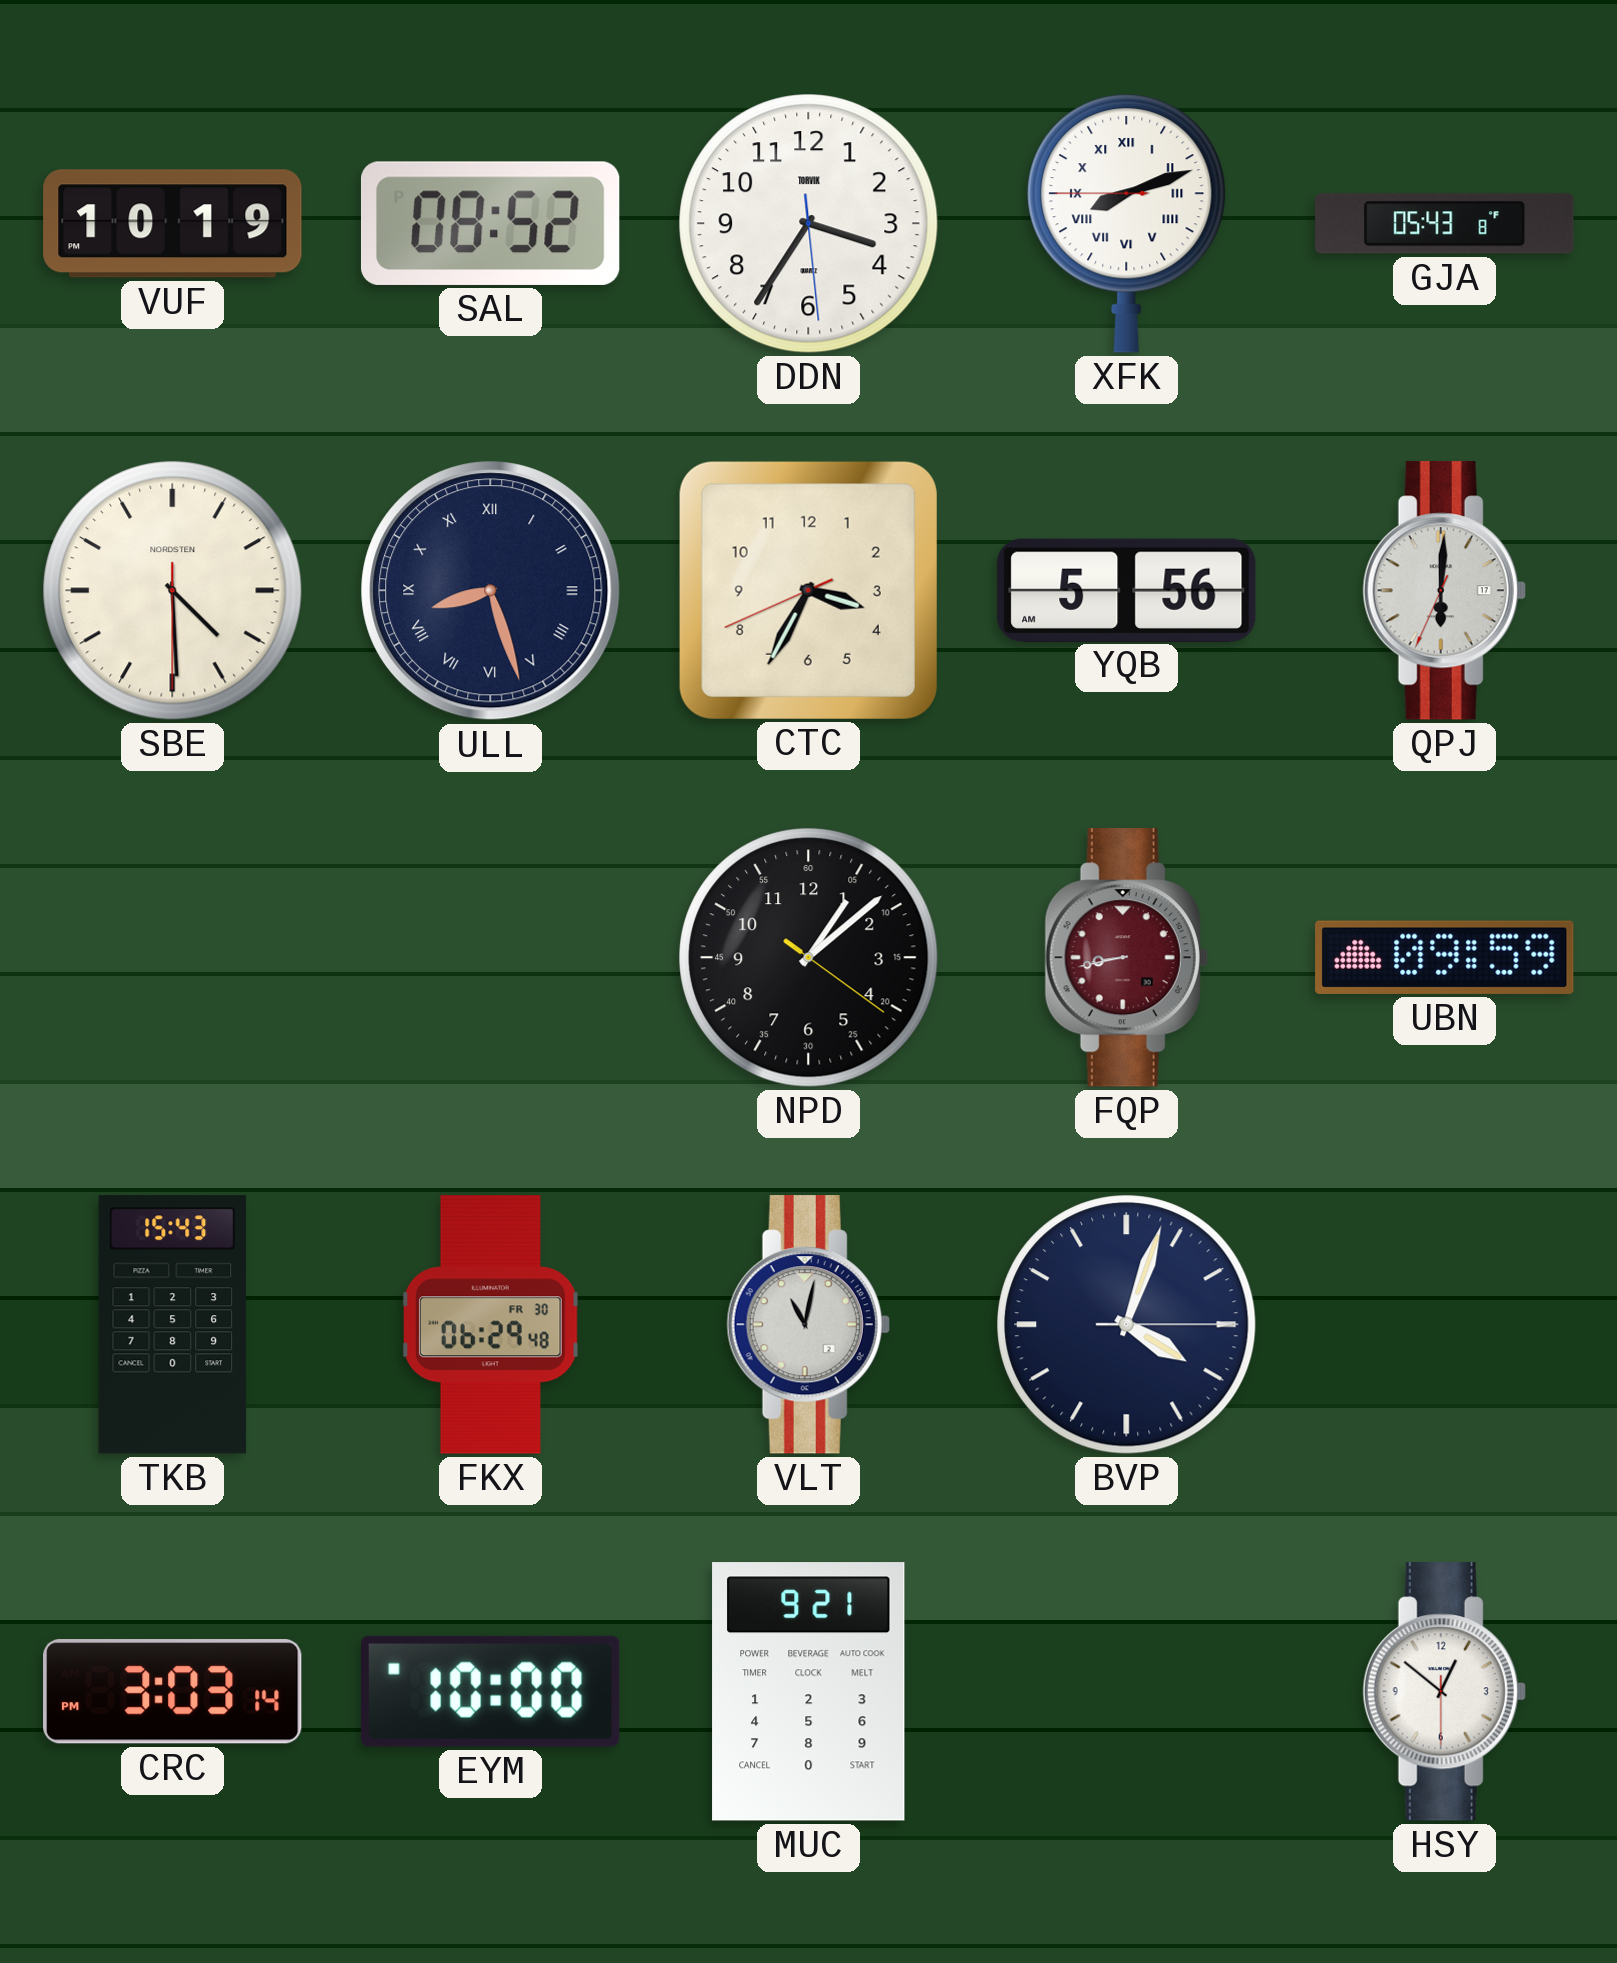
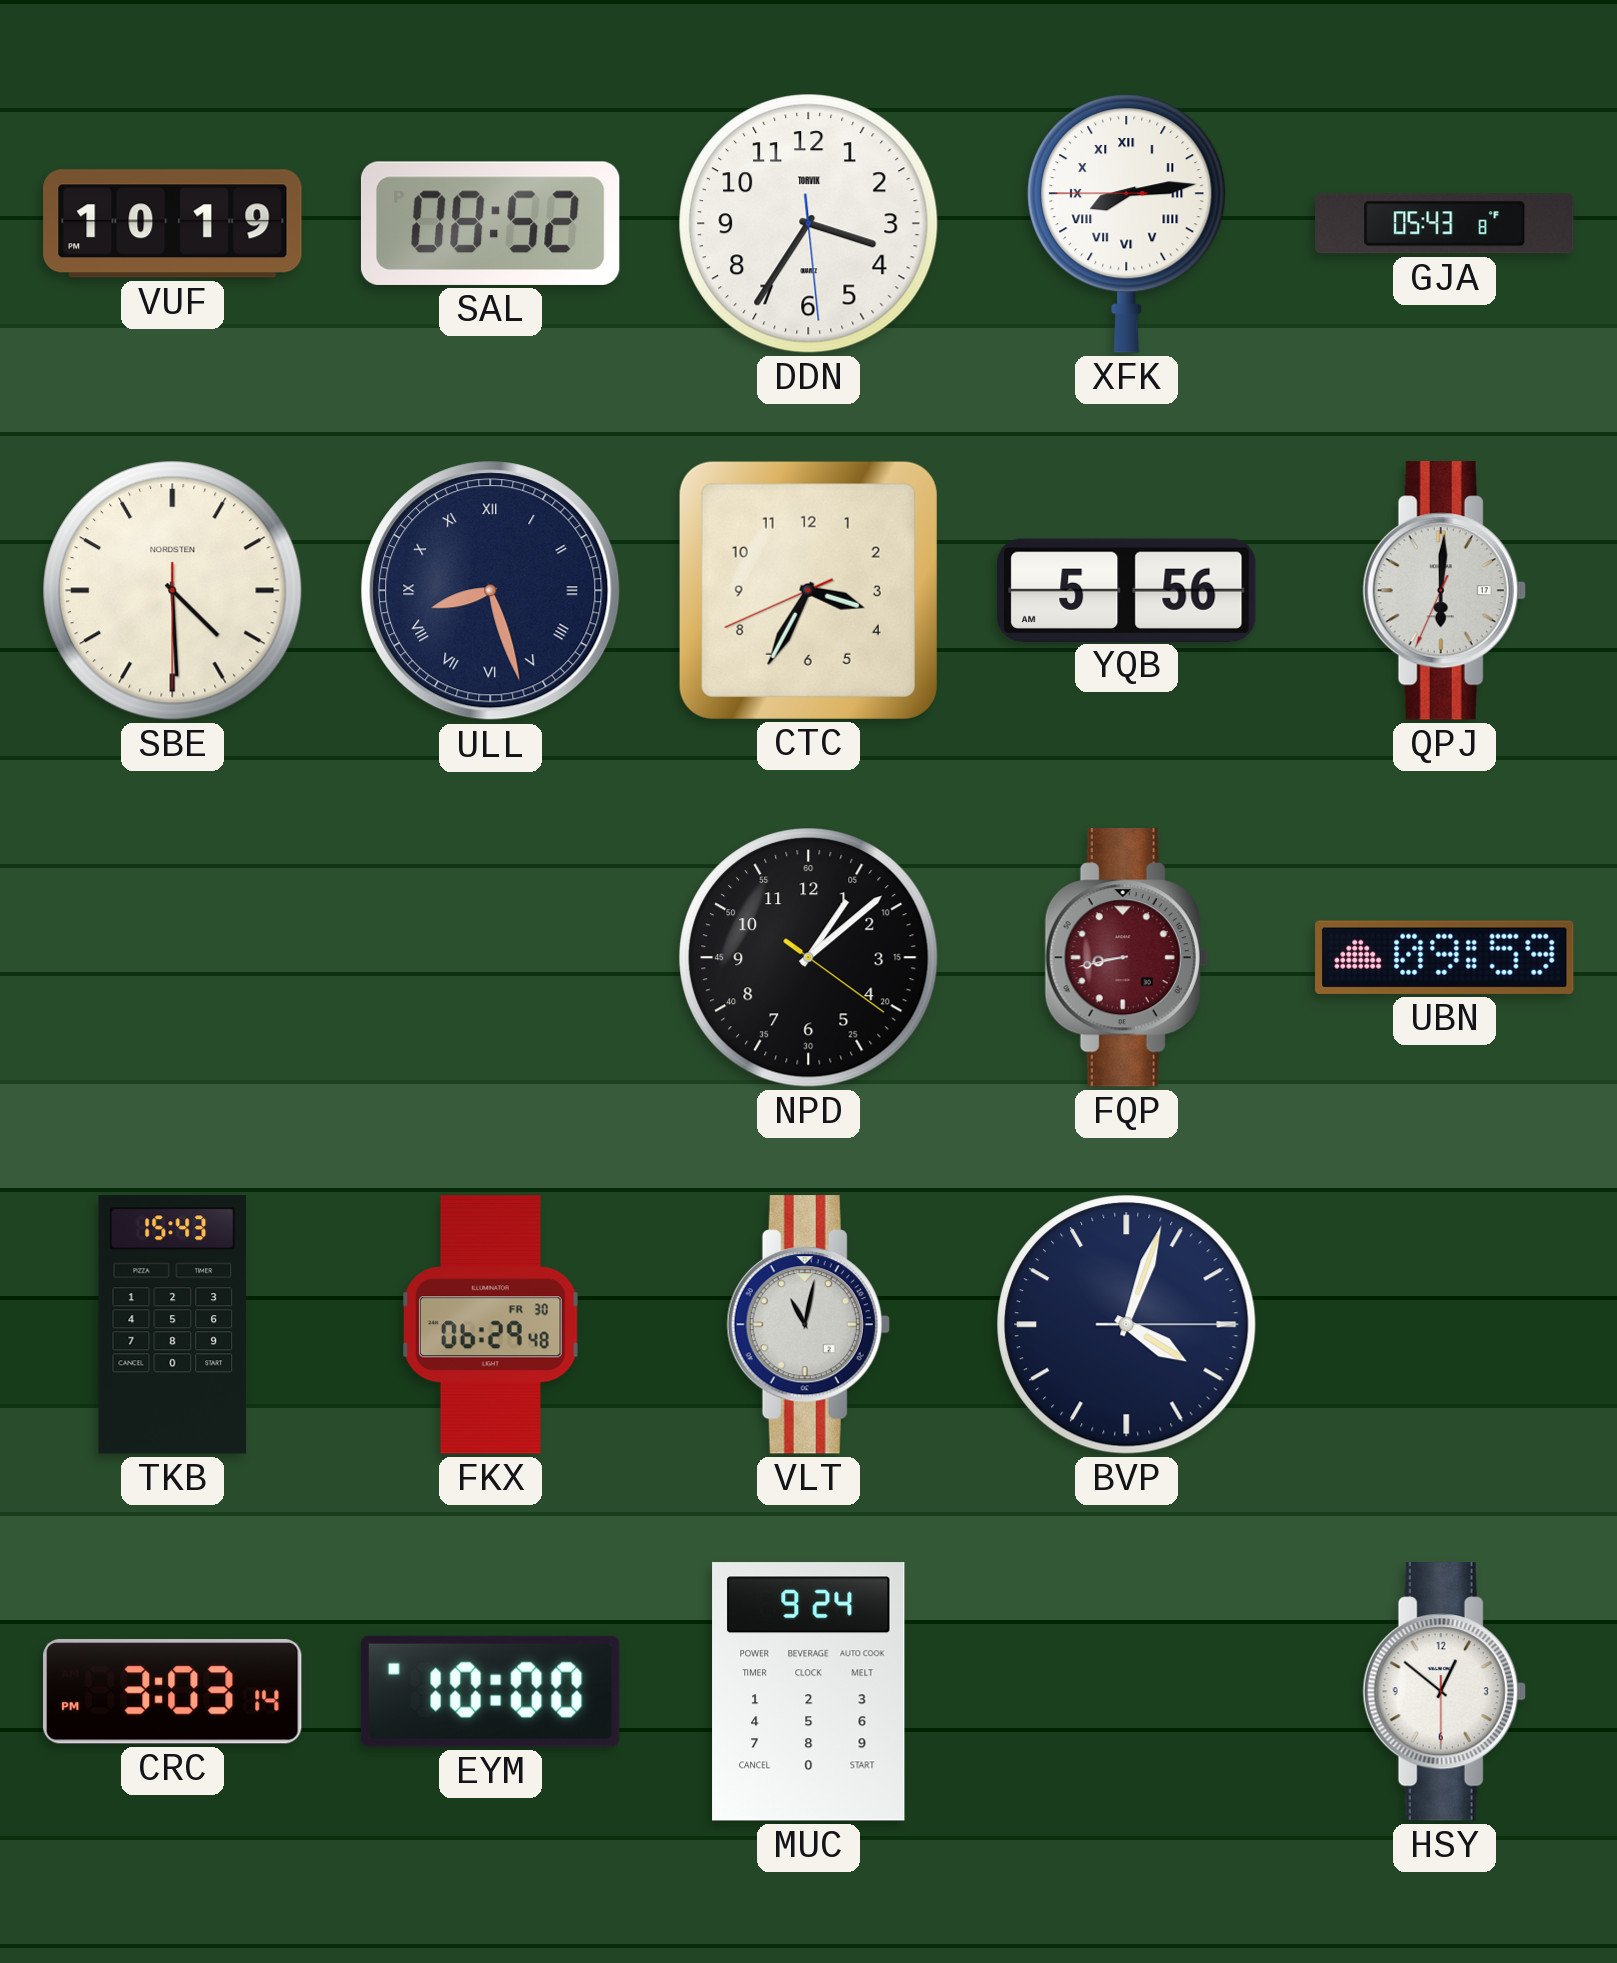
XFK: 8:11 -> 8:13 (1127, 224)
MUC: 9:21 -> 9:24 (809, 1692)
